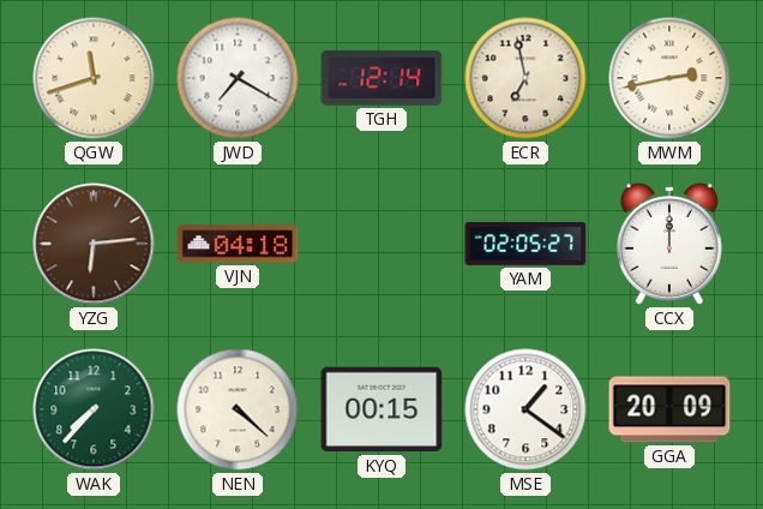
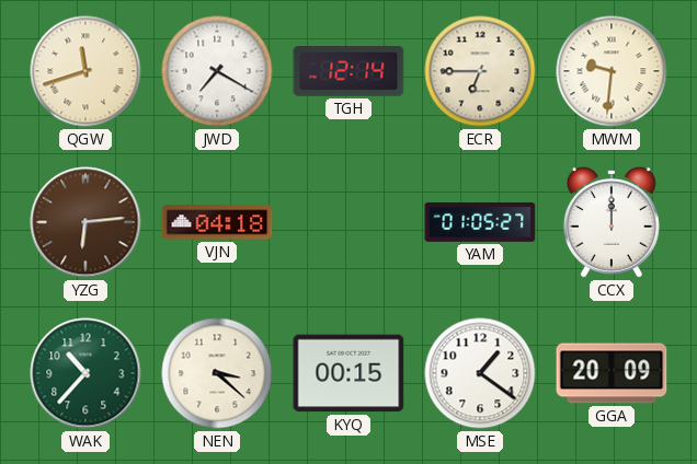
ECR: 6:58 -> 6:45 (480, 71)
MWM: 2:43 -> 9:31 (612, 71)
YAM: 02:05 -> 01:05 (480, 222)
WAK: 7:37 -> 10:37 (85, 373)
NEN: 4:22 -> 3:22 (217, 373)
